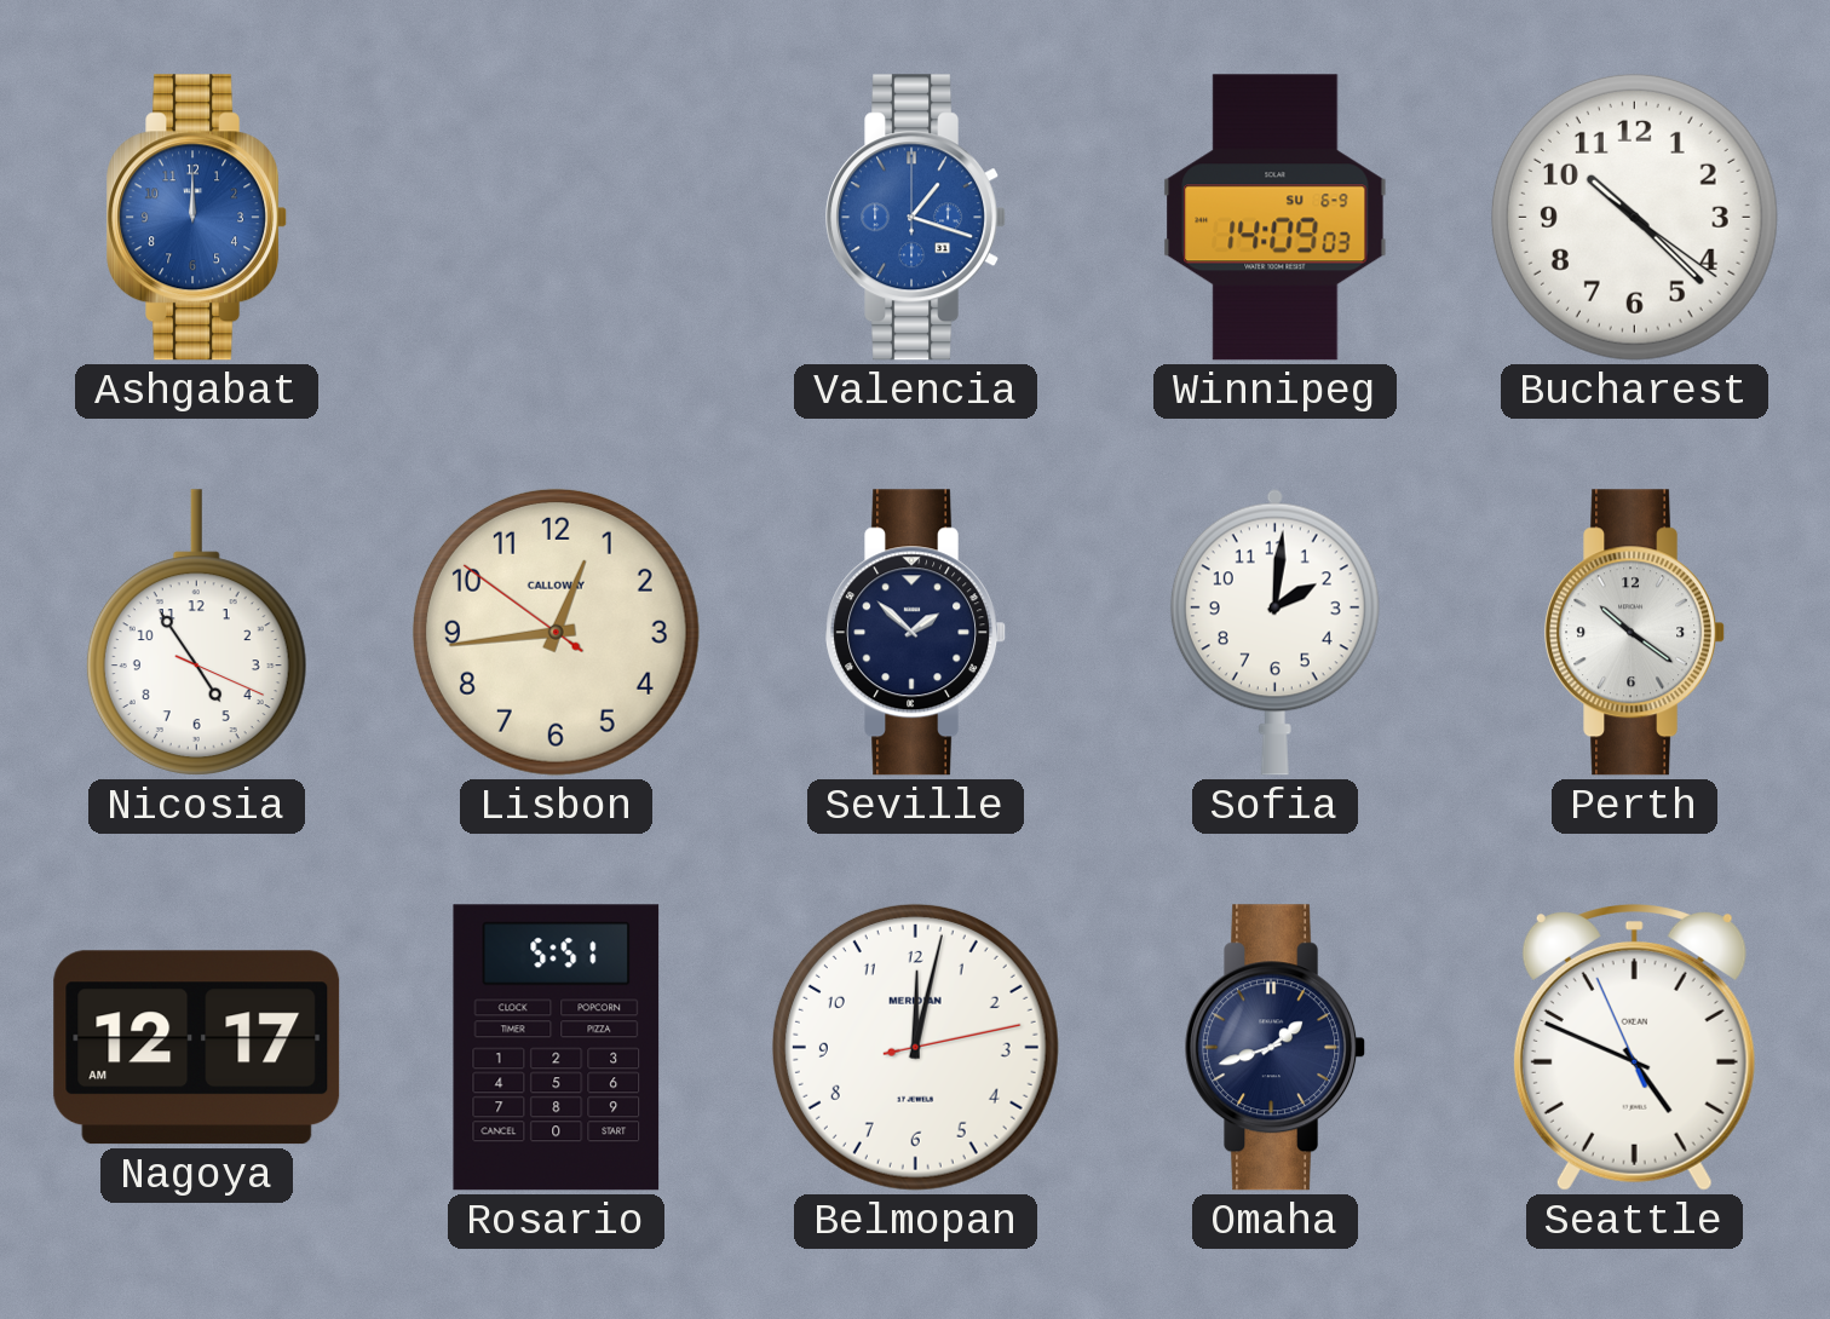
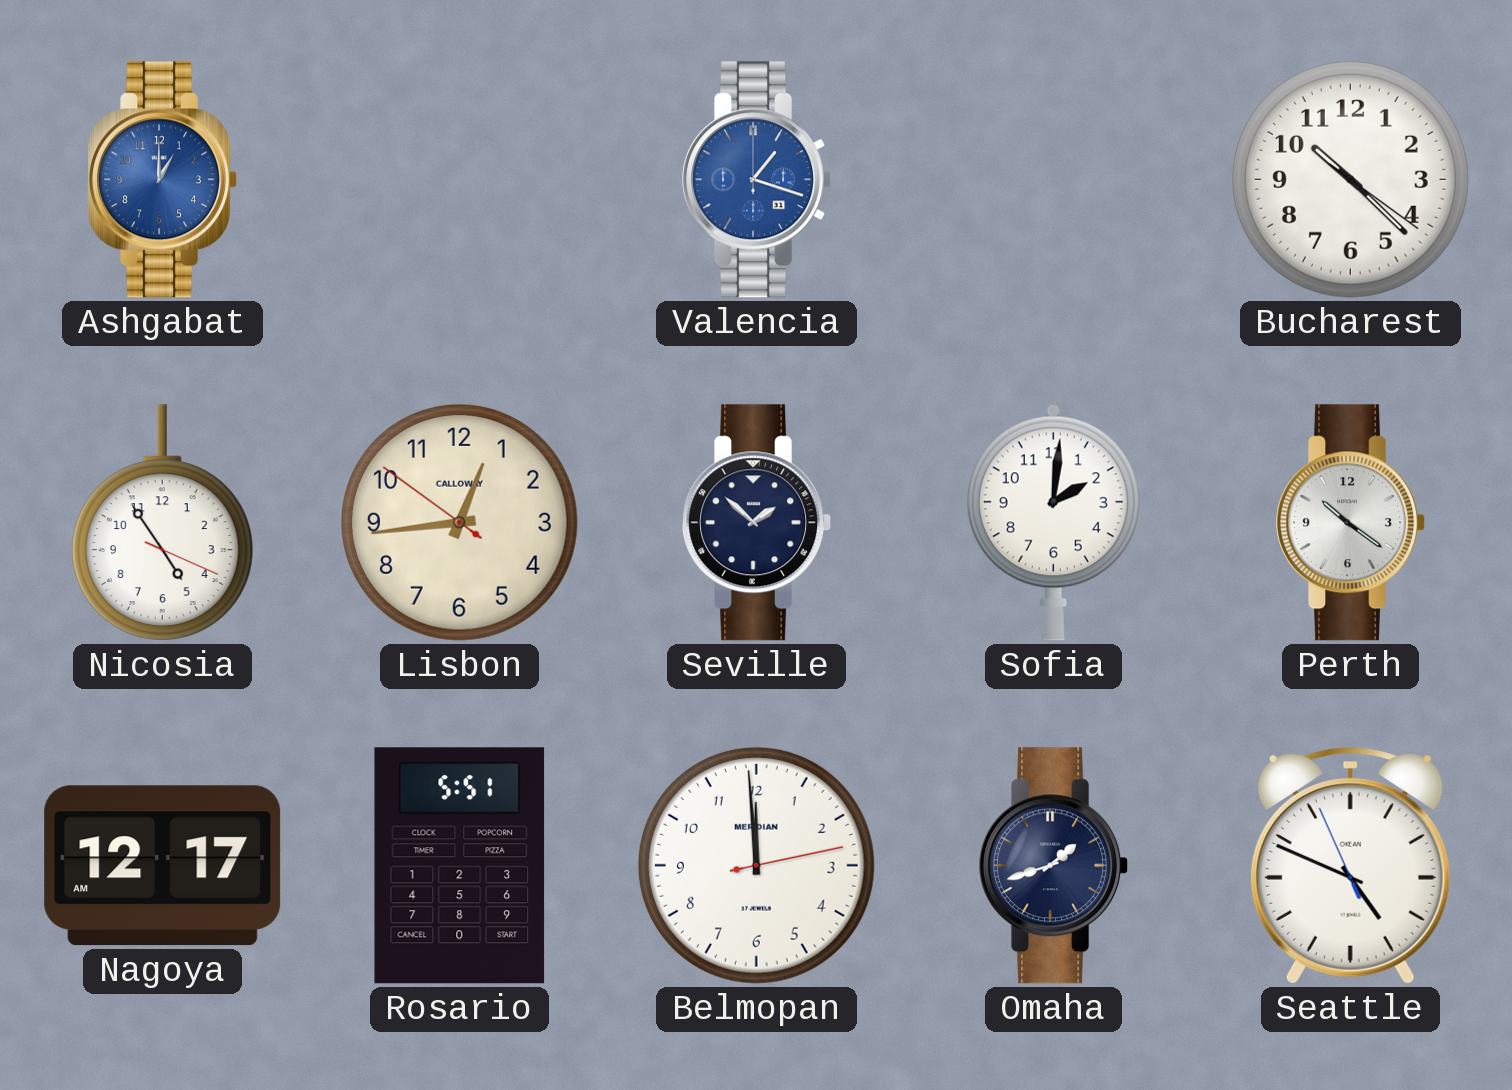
Ashgabat: 12:00 -> 1:00 (163, 180)
Winnipeg: 14:09 -> none (1276, 218)
Belmopan: 12:02 -> 11:59 (756, 865)
